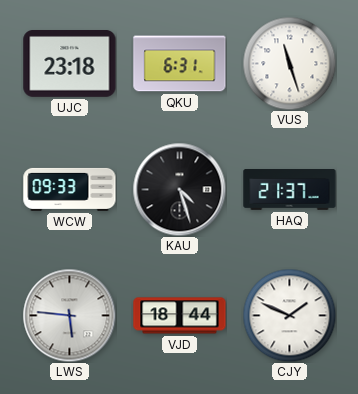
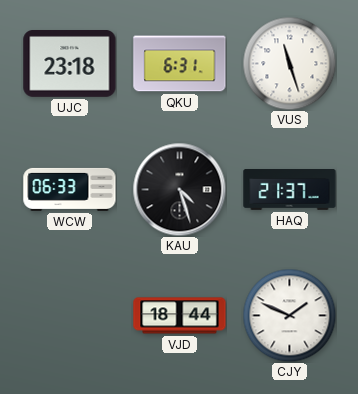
WCW: 09:33 -> 06:33 (70, 189)
LWS: 5:46 -> none (69, 315)
